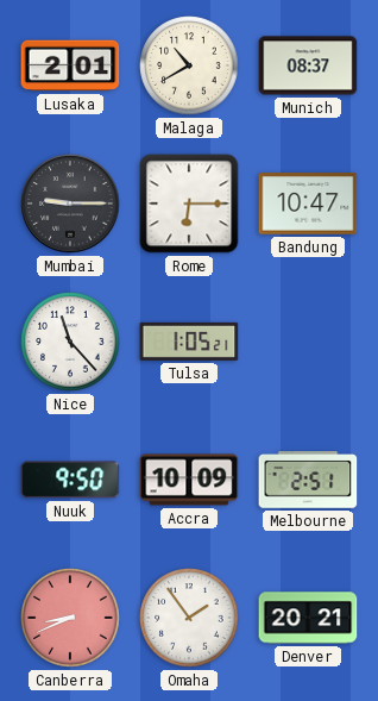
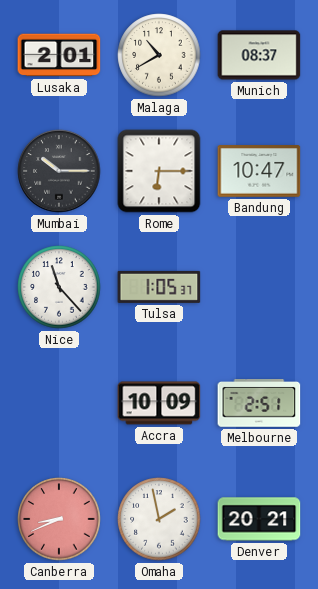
Mumbai: 9:15 -> 10:15 (59, 171)
Tulsa: 1:05:21 -> 1:05:37 (159, 287)
Nuuk: 9:50 -> none (70, 480)
Omaha: 1:54 -> 1:58 (159, 519)
